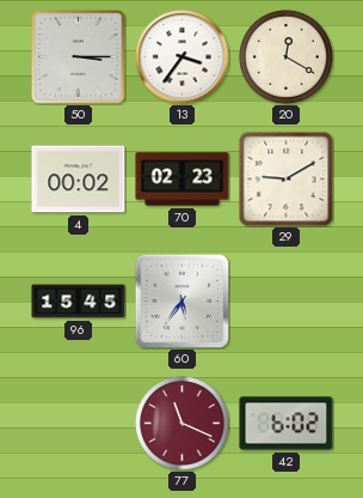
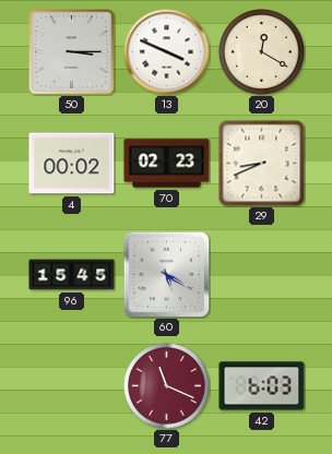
13: 3:36 -> 3:49 (167, 52)
29: 9:10 -> 8:41 (262, 164)
60: 5:36 -> 5:20 (166, 274)
42: 6:02 -> 6:03 (262, 386)
